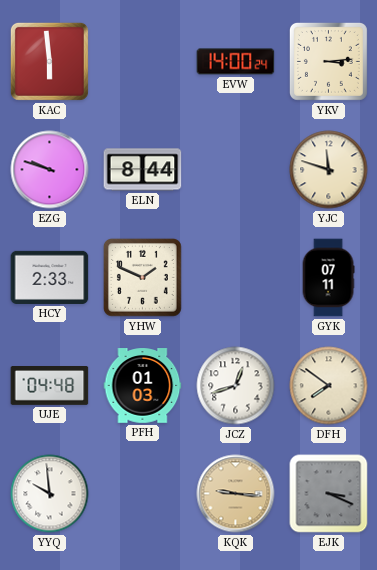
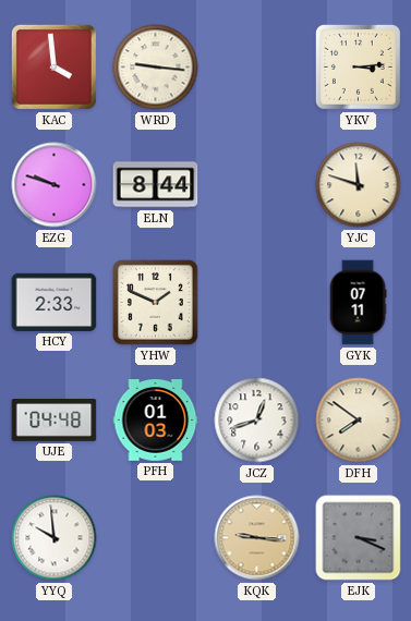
KAC: 5:59 -> 3:59 (53, 66)
WRD: none -> 9:16 (156, 68)
EVW: 14:00 -> none (236, 62)
